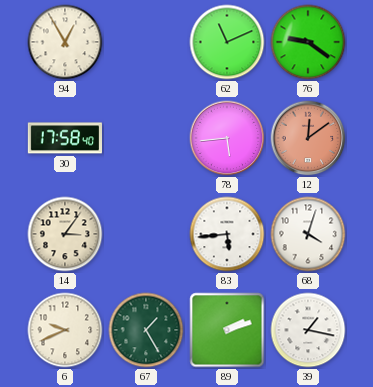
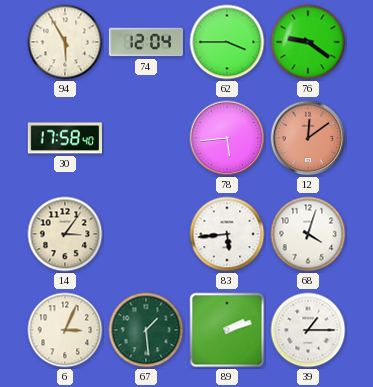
94: 12:55 -> 5:55 (65, 42)
74: none -> 12:04 (145, 42)
62: 11:11 -> 3:45 (227, 42)
6: 9:41 -> 3:04 (65, 330)
67: 1:25 -> 1:29 (146, 330)
39: 1:17 -> 1:15 (308, 330)
